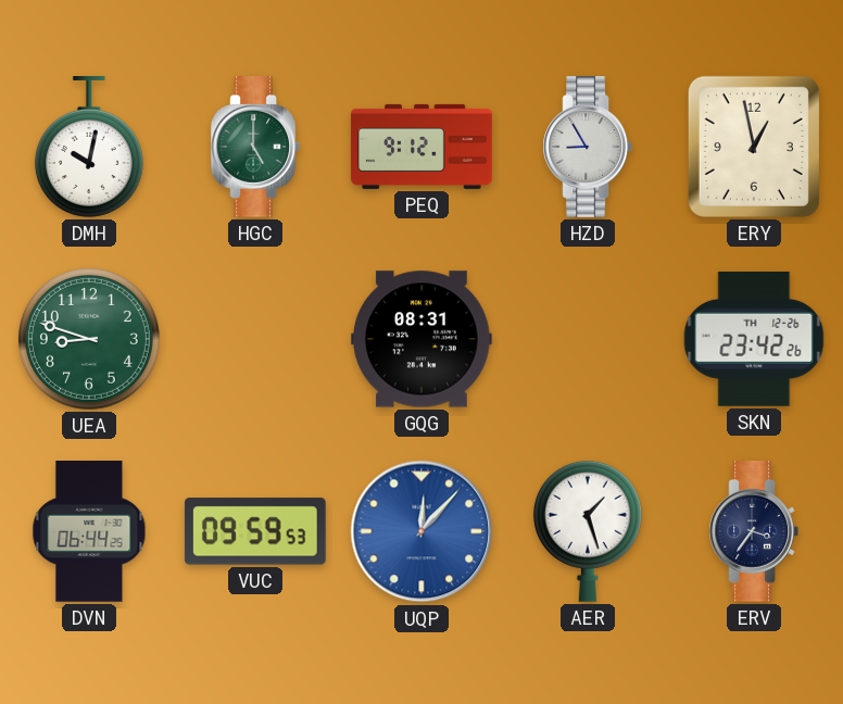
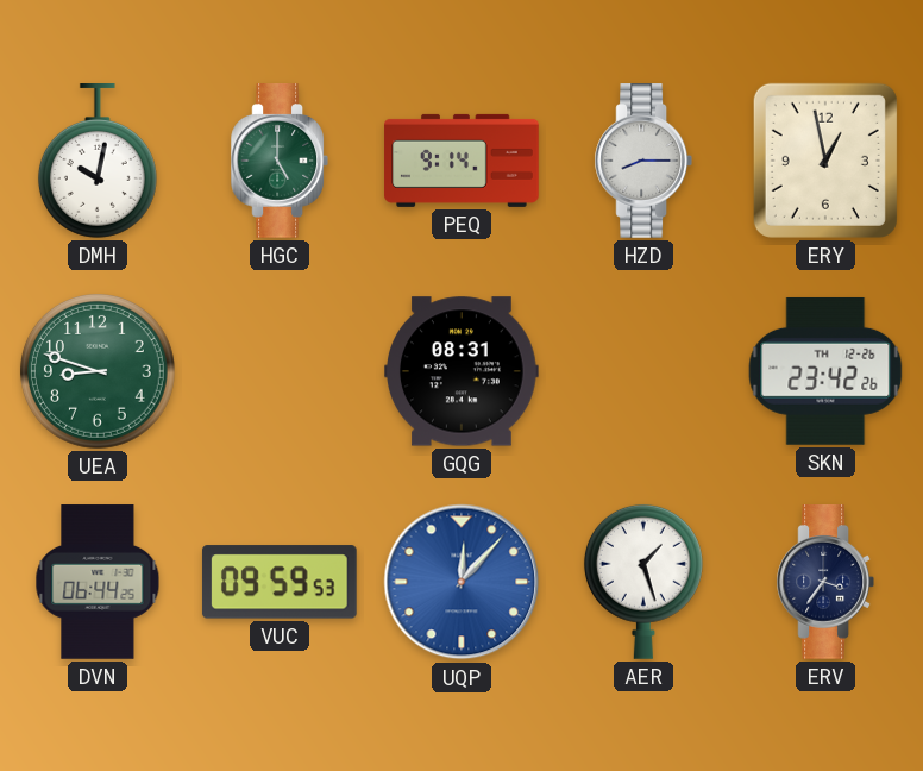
PEQ: 9:12 -> 9:14 (461, 161)
HZD: 8:55 -> 8:15 (642, 161)
